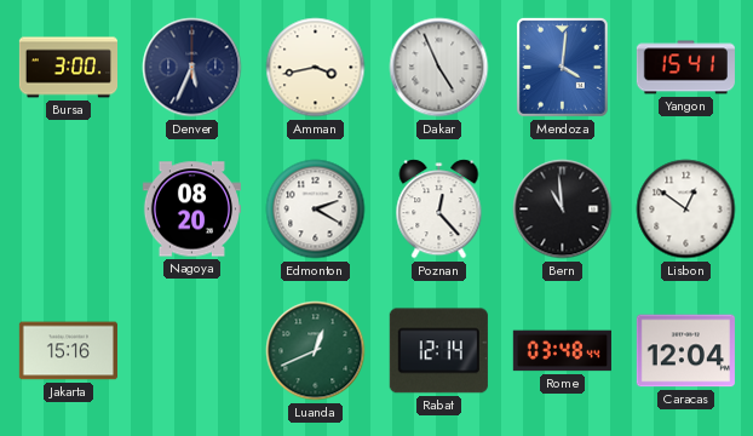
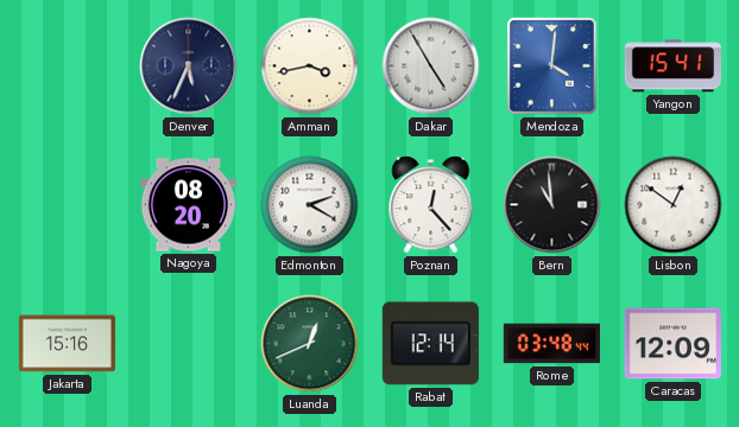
Bursa: 3:00 -> none (68, 68)
Dakar: 4:56 -> 4:55 (431, 66)
Caracas: 12:04 -> 12:09 (672, 344)
